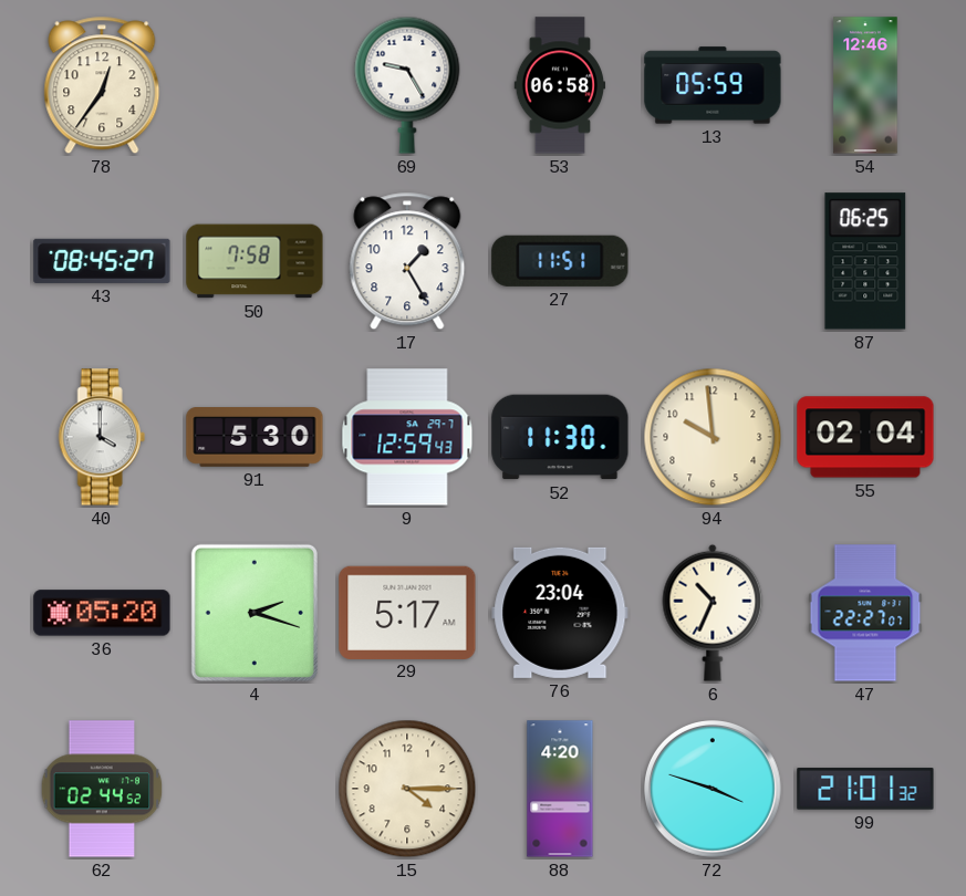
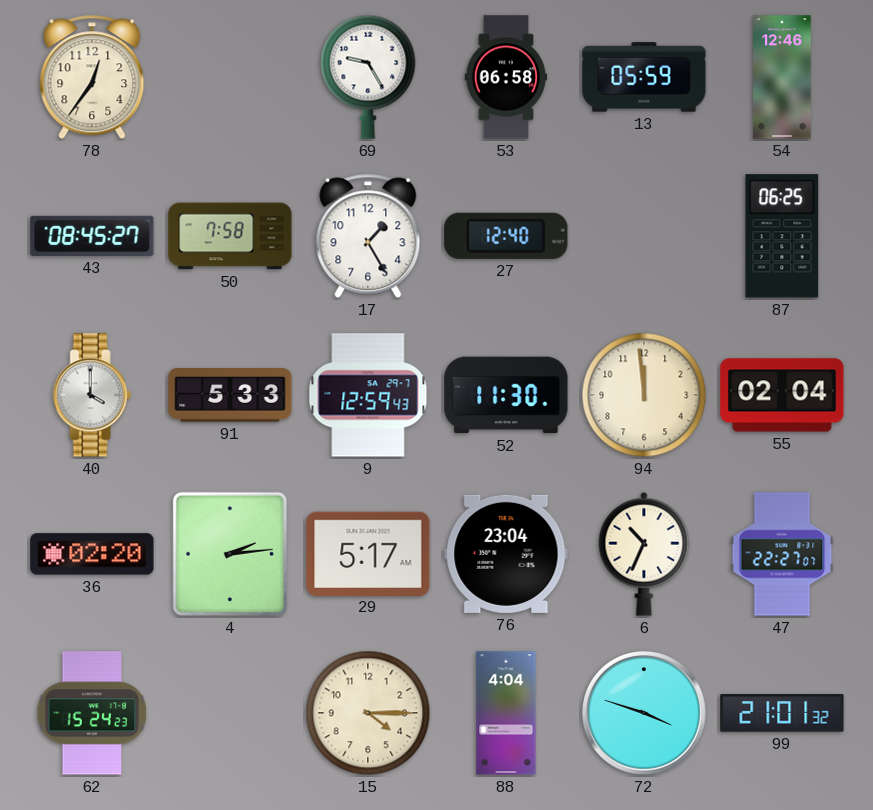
27: 11:51 -> 12:40 (506, 236)
91: 5:30 -> 5:33 (230, 395)
94: 9:59 -> 11:59 (644, 395)
36: 05:20 -> 02:20 (92, 554)
4: 2:18 -> 2:14 (230, 554)
62: 02:44 -> 15:24 (92, 713)
88: 4:20 -> 4:04 (506, 713)
